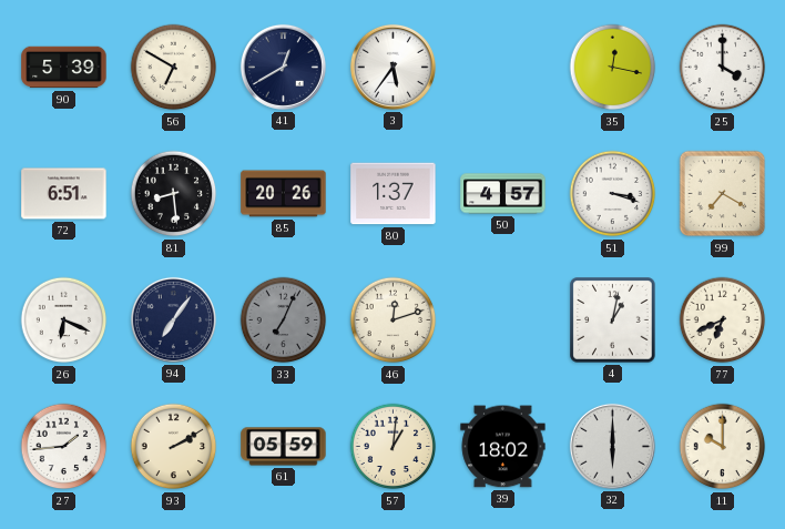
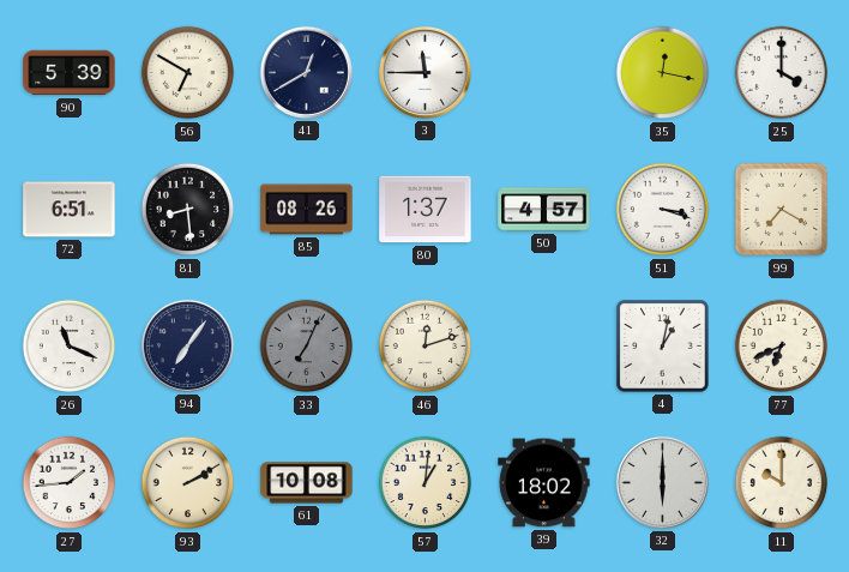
3: 5:36 -> 11:45 (424, 72)
85: 20:26 -> 08:26 (307, 210)
26: 6:19 -> 11:19 (70, 347)
61: 05:59 -> 10:08 (307, 483)
